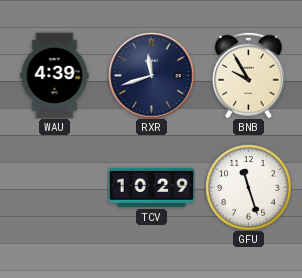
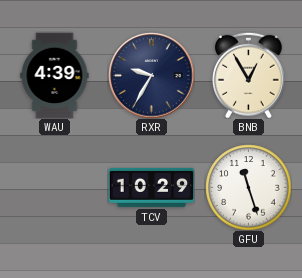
RXR: 11:42 -> 9:35 (151, 75)
BNB: 9:55 -> 12:55 (249, 75)
